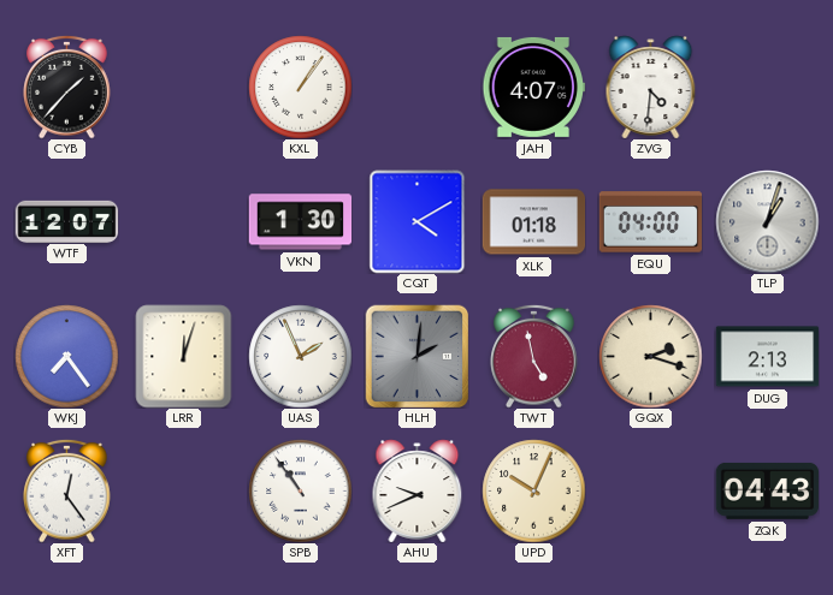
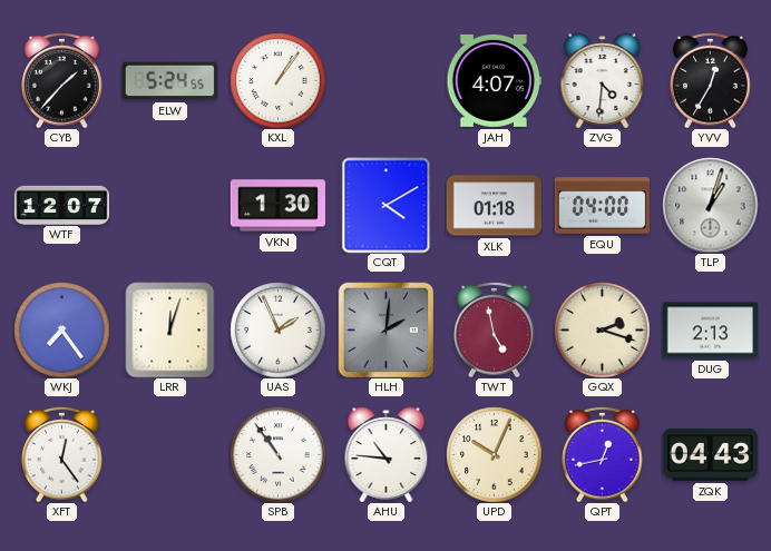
ELW: none -> 5:24 (169, 81)
YVV: none -> 12:35 (711, 80)
AHU: 9:41 -> 10:46 (387, 454)
QPT: none -> 12:43 (603, 454)
